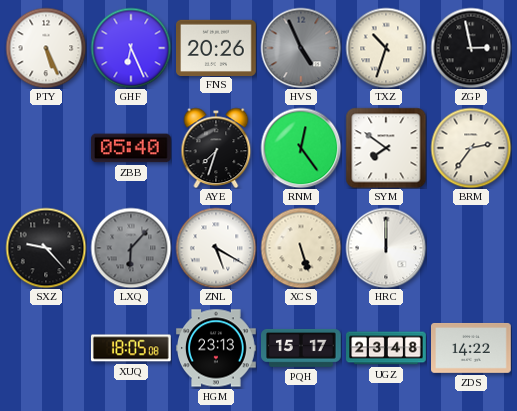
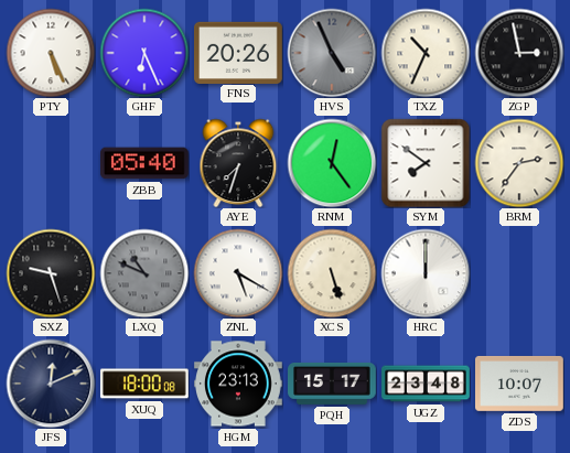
TXZ: 10:33 -> 10:34 (426, 53)
SXZ: 9:23 -> 9:27 (51, 273)
LXQ: 6:07 -> 10:49 (144, 273)
JFS: none -> 12:11 (51, 384)
XUQ: 18:05 -> 18:00 (144, 384)
ZDS: 14:22 -> 10:07 (520, 384)
